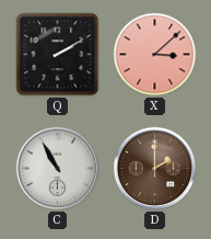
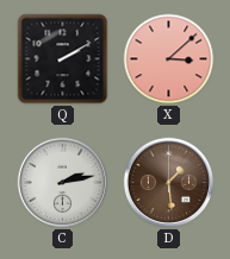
C: 10:55 -> 2:13 (63, 183)
D: 2:00 -> 1:29 (169, 183)
